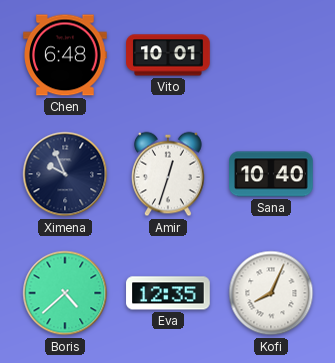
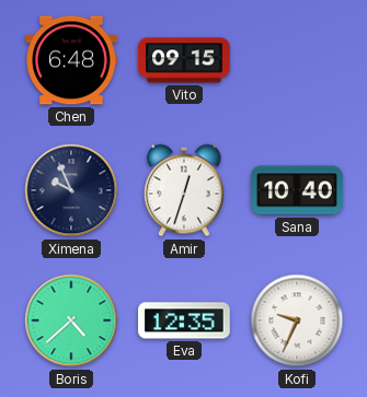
Vito: 10:01 -> 09:15 (184, 60)
Kofi: 8:04 -> 9:34 (297, 320)
